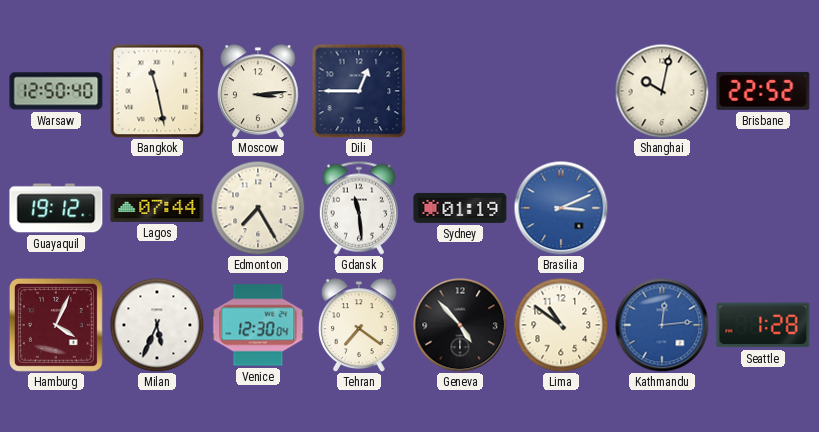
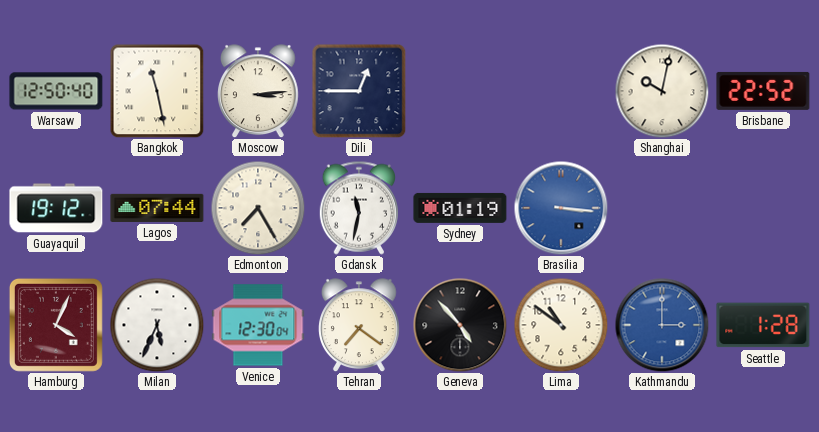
Gdansk: 11:29 -> 11:32 (358, 208)
Brasilia: 3:11 -> 3:16 (561, 208)
Kathmandu: 12:14 -> 3:00 (662, 325)
